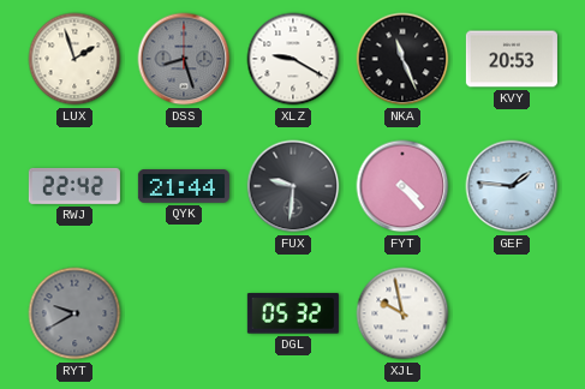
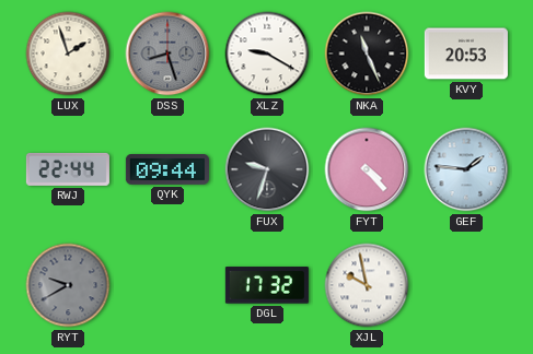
RWJ: 22:42 -> 22:44 (68, 169)
QYK: 21:44 -> 09:44 (167, 170)
FUX: 9:31 -> 9:33 (267, 169)
DGL: 05:32 -> 17:32 (267, 285)
